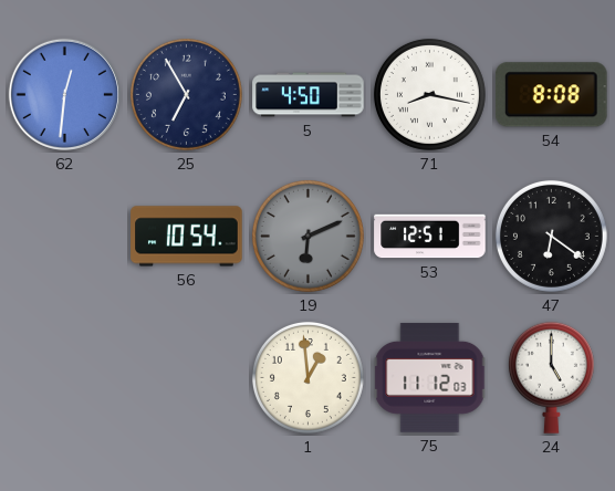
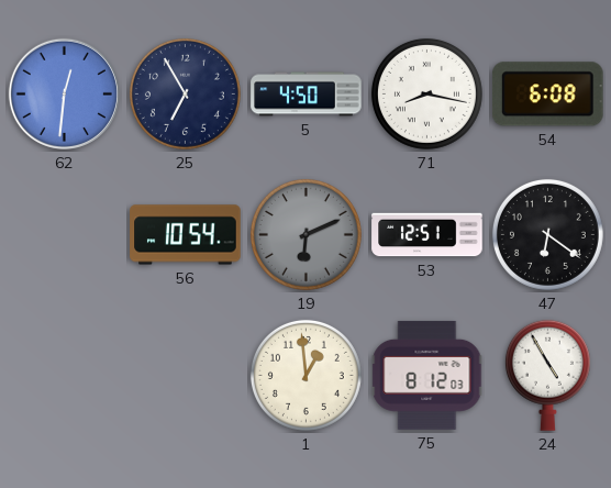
54: 8:08 -> 6:08 (548, 95)
75: 11:12 -> 8:12 (427, 375)
24: 5:00 -> 4:55 (547, 375)
